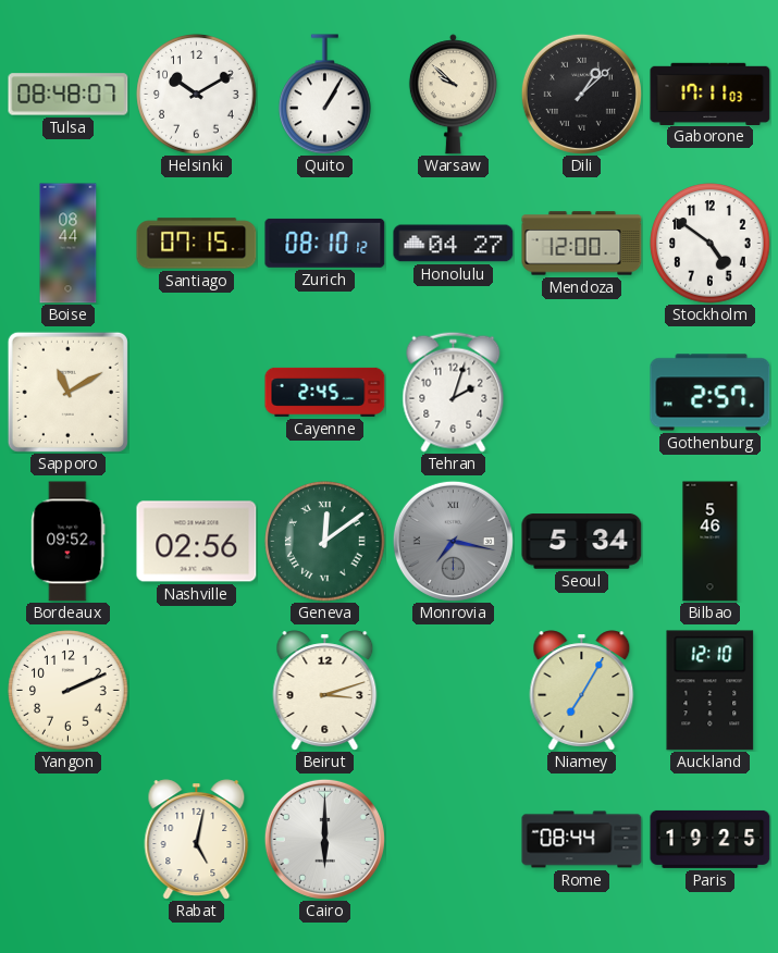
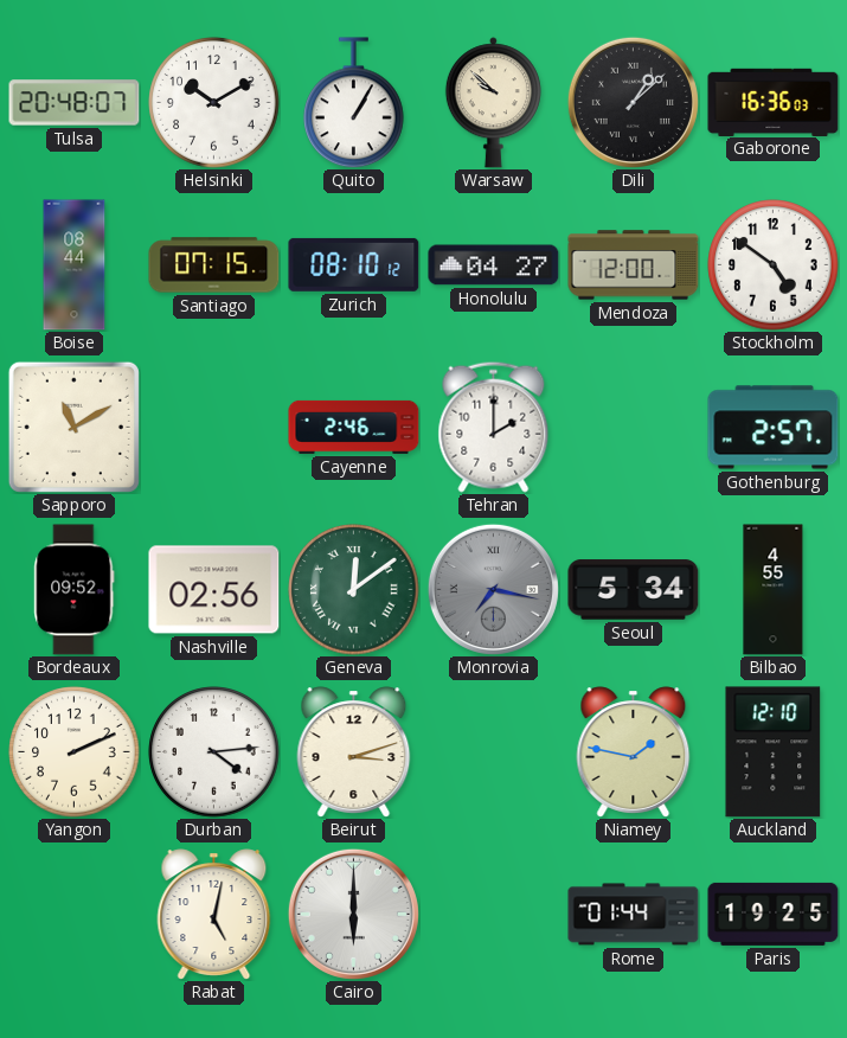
Tulsa: 08:48 -> 20:48 (75, 103)
Gaborone: 17:11 -> 16:36 (774, 102)
Cayenne: 2:45 -> 2:46 (354, 427)
Tehran: 2:03 -> 2:00 (494, 427)
Bilbao: 5:46 -> 4:55 (774, 590)
Durban: none -> 4:14 (214, 752)
Niamey: 7:05 -> 1:47 (634, 752)
Rome: 08:44 -> 01:44 (634, 915)
